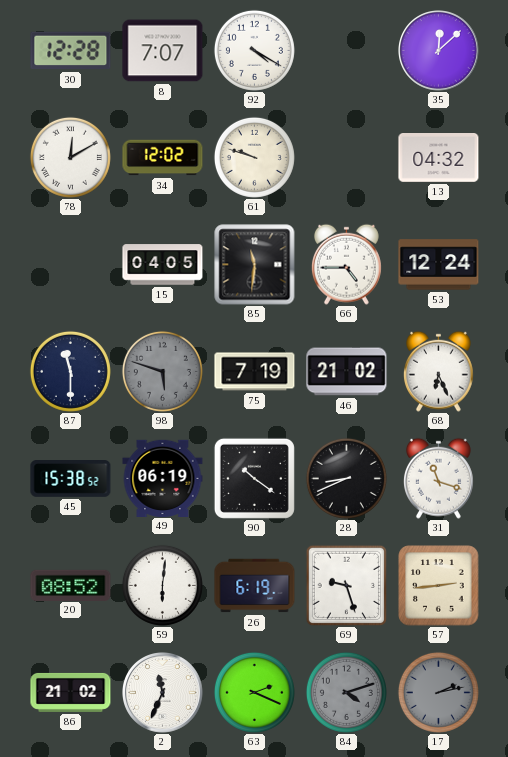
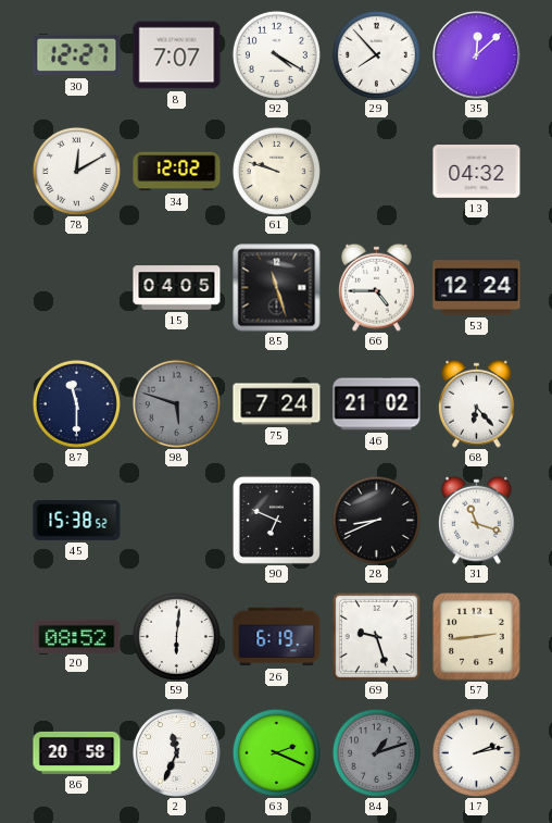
30: 12:28 -> 12:27 (77, 55)
29: none -> 7:53 (376, 54)
85: 11:31 -> 11:27 (277, 288)
75: 7:19 -> 7:24 (277, 404)
68: 6:26 -> 6:23 (476, 403)
49: 06:19 -> none (163, 478)
90: 10:21 -> 6:49 (276, 520)
86: 21:02 -> 20:58 (77, 752)
84: 4:12 -> 1:12 (376, 752)
17 dial: grey -> white (476, 752)
